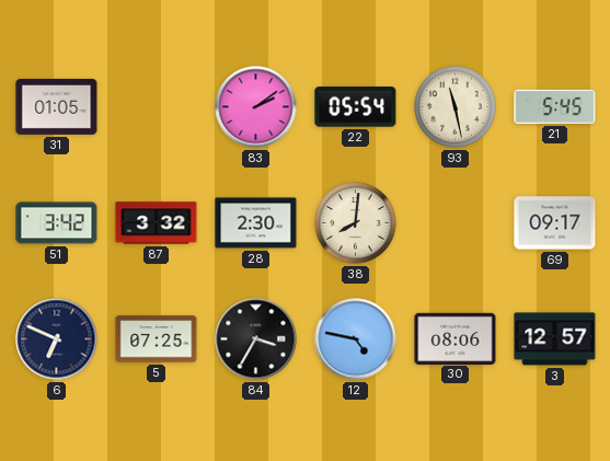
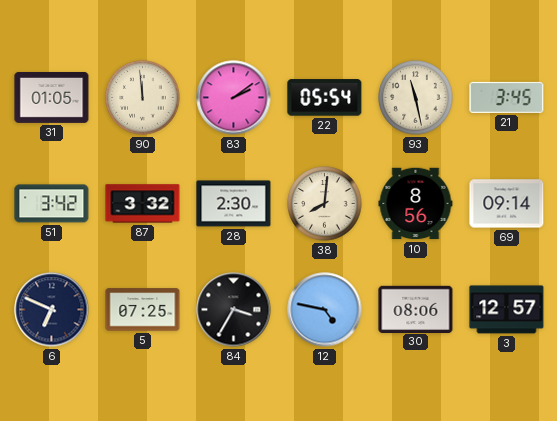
90: none -> 11:59 (143, 98)
21: 5:45 -> 3:45 (507, 97)
10: none -> 8:56 (416, 204)
69: 09:17 -> 09:14 (507, 204)
